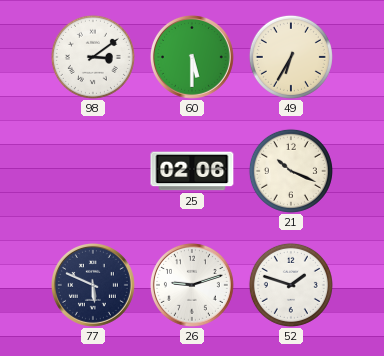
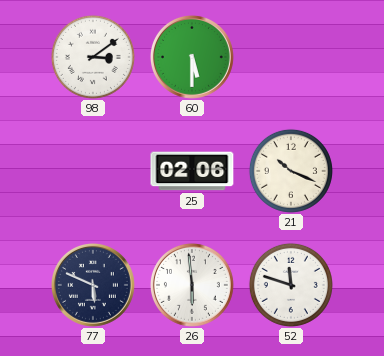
49: 6:35 -> none (291, 57)
26: 9:12 -> 5:59 (192, 285)
52: 1:48 -> 11:48 (291, 285)
